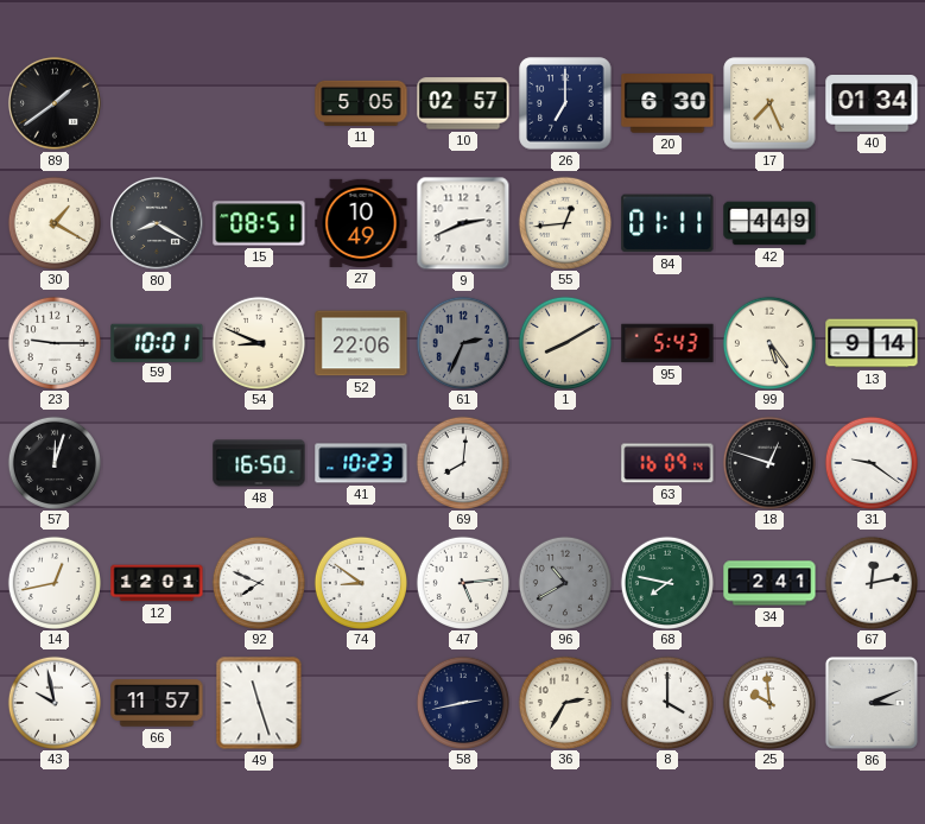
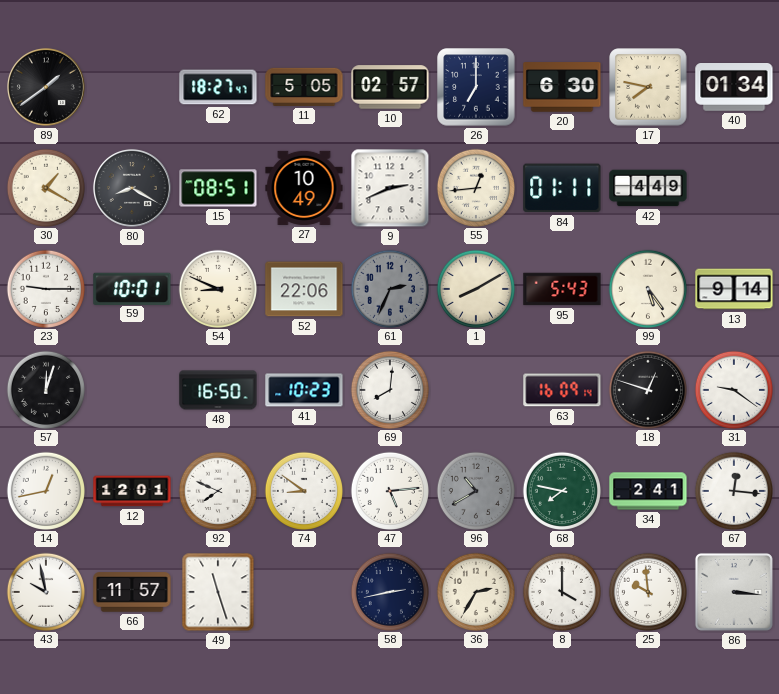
62: none -> 18:27 (218, 87)
17: 7:26 -> 7:47 (648, 87)
67: 12:13 -> 12:16 (733, 490)
86: 3:11 -> 3:16 (734, 592)
